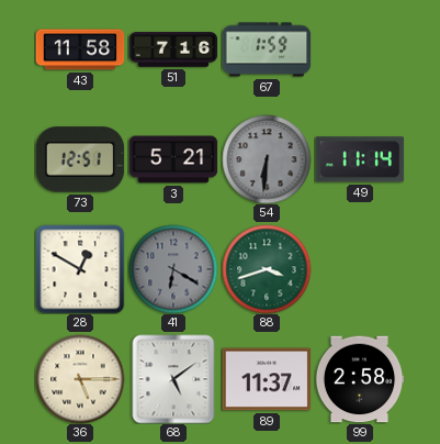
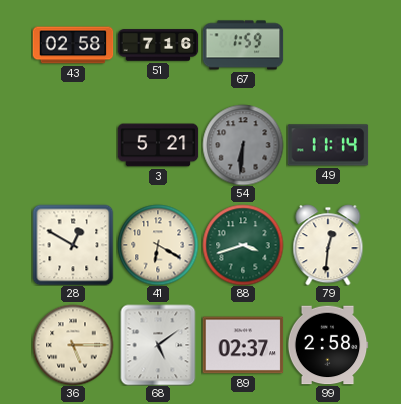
43: 11:58 -> 02:58 (73, 45)
73: 12:51 -> none (80, 159)
41 dial: grey -> cream (158, 245)
79: none -> 12:31 (328, 245)
89: 11:37 -> 02:37 (243, 345)
